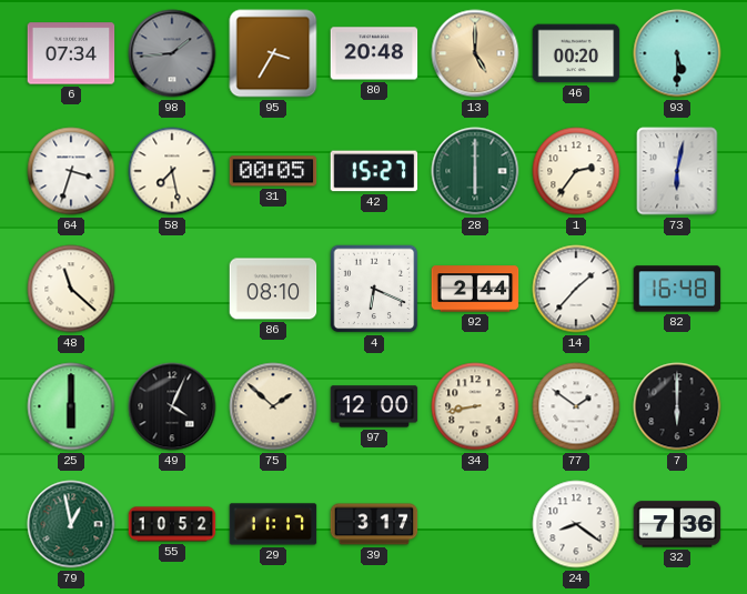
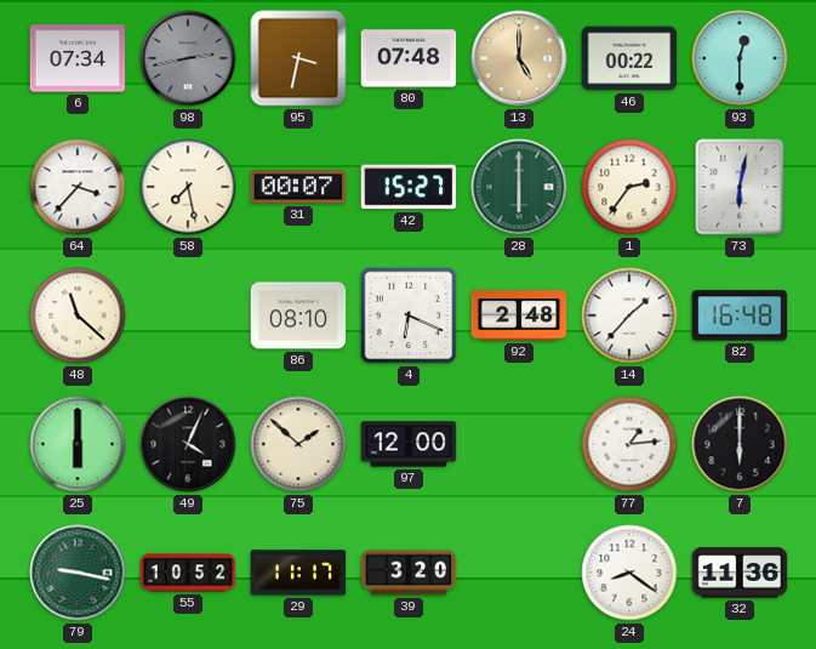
98: 1:44 -> 2:43 (188, 58)
95: 3:35 -> 3:32 (298, 58)
80: 20:48 -> 07:48 (409, 58)
46: 00:20 -> 00:22 (629, 58)
93: 5:30 -> 12:30 (740, 58)
64: 3:33 -> 3:37 (78, 187)
31: 00:05 -> 00:07 (298, 187)
92: 2:44 -> 2:48 (519, 315)
34: 8:43 -> none (475, 406)
77: 1:51 -> 1:14 (629, 444)
79: 12:58 -> 9:17 (78, 573)
39: 3:17 -> 3:20 (409, 573)
32: 7:36 -> 11:36 (740, 573)
